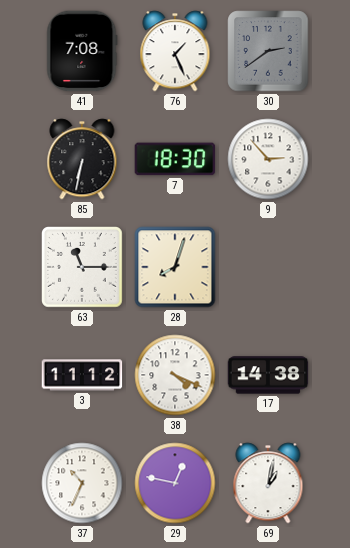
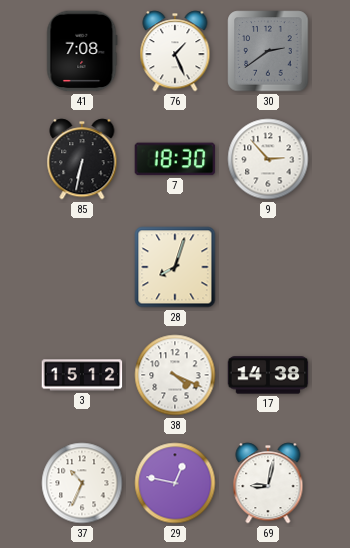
63: 11:15 -> none (83, 268)
3: 11:12 -> 15:12 (82, 375)
69: 1:02 -> 9:02 (268, 483)
